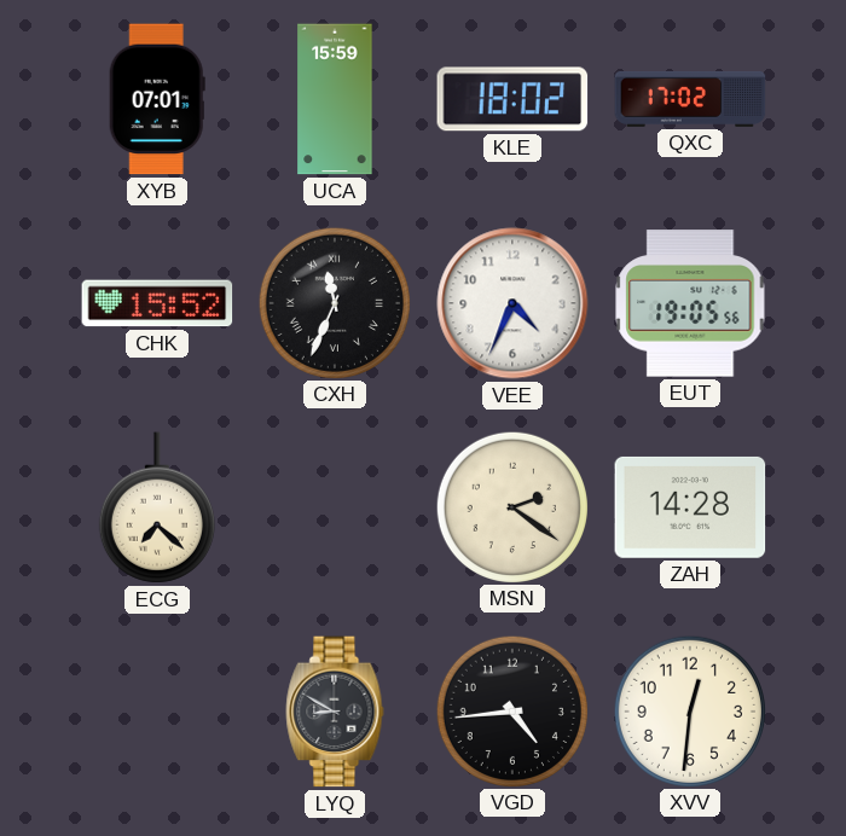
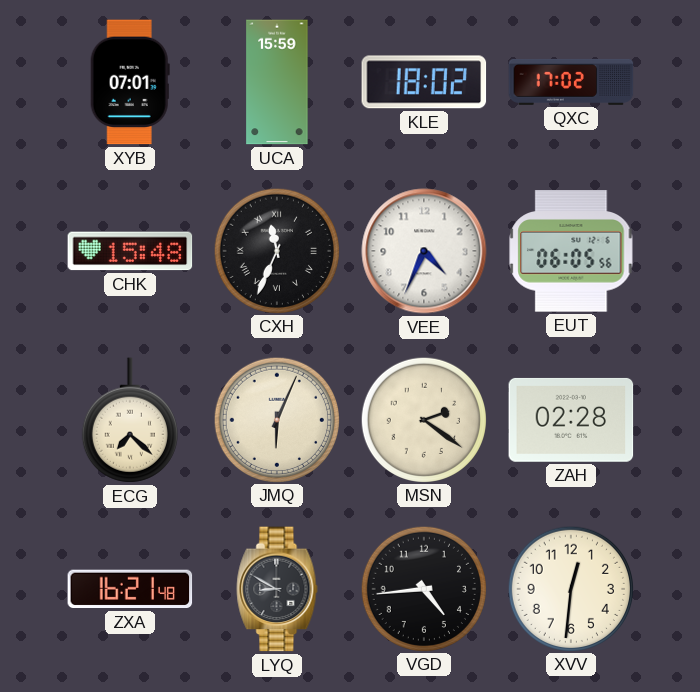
CHK: 15:52 -> 15:48 (130, 251)
EUT: 19:05 -> 06:05 (571, 251)
JMQ: none -> 6:04 (277, 419)
ZAH: 14:28 -> 02:28 (571, 420)
ZXA: none -> 16:21 (130, 589)
